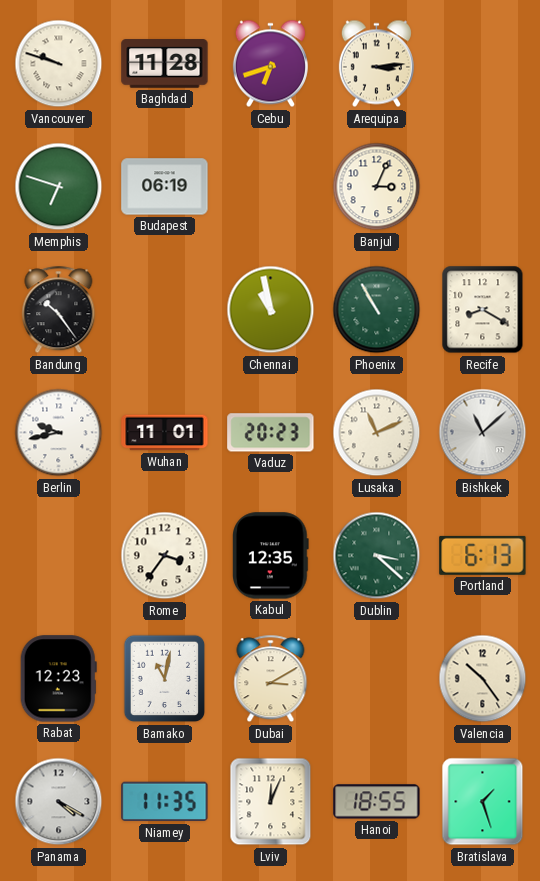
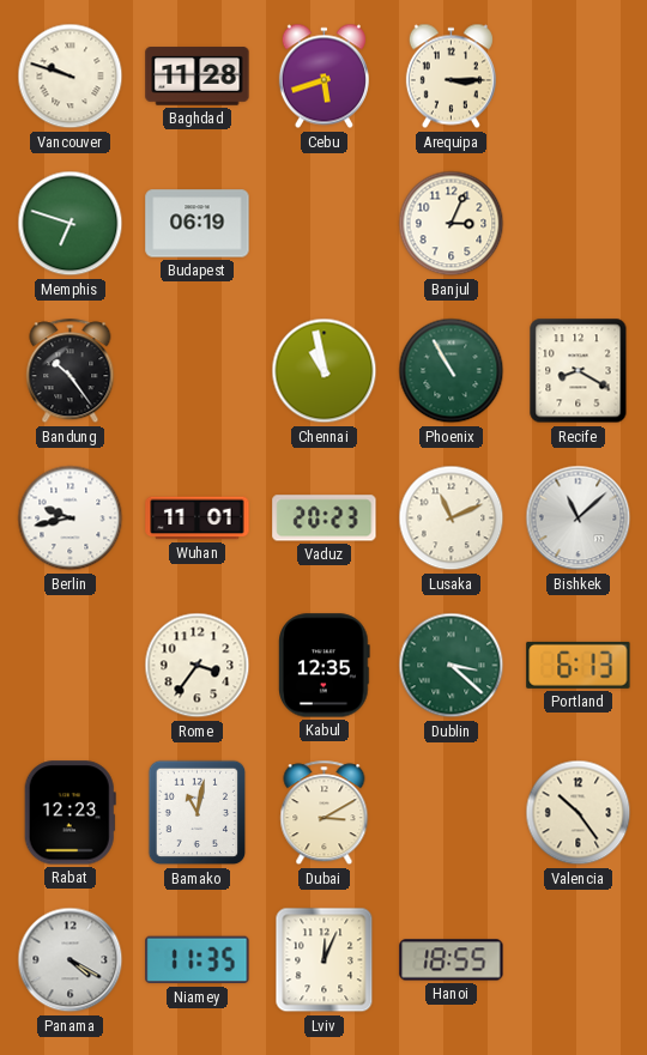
Cebu: 6:42 -> 5:42 (323, 77)
Arequipa: 3:14 -> 3:15 (451, 77)
Bratislava: 1:27 -> none (483, 802)
